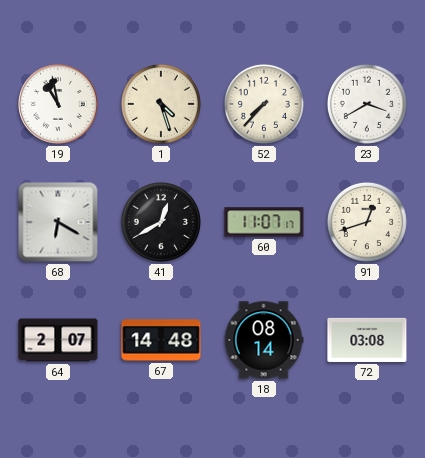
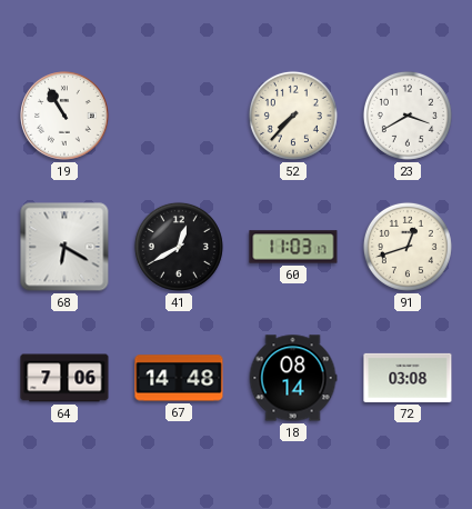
19: 10:58 -> 10:55 (64, 116)
1: 4:27 -> none (161, 104)
60: 11:07 -> 11:03 (293, 247)
64: 2:07 -> 7:06 (64, 378)
